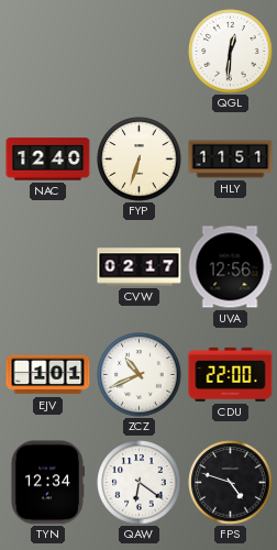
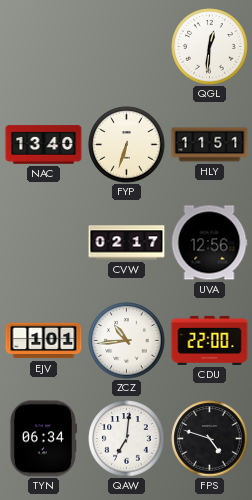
NAC: 12:40 -> 13:40 (44, 145)
ZCZ: 10:41 -> 10:44 (127, 341)
TYN: 12:34 -> 06:34 (43, 439)
QAW: 6:21 -> 7:01 (127, 439)
